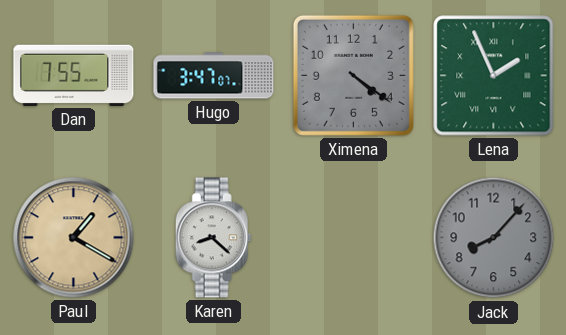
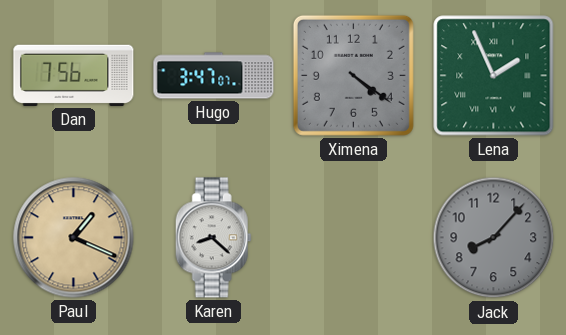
Dan: 7:55 -> 7:56 (74, 75)
Paul: 1:20 -> 1:19 (74, 238)
